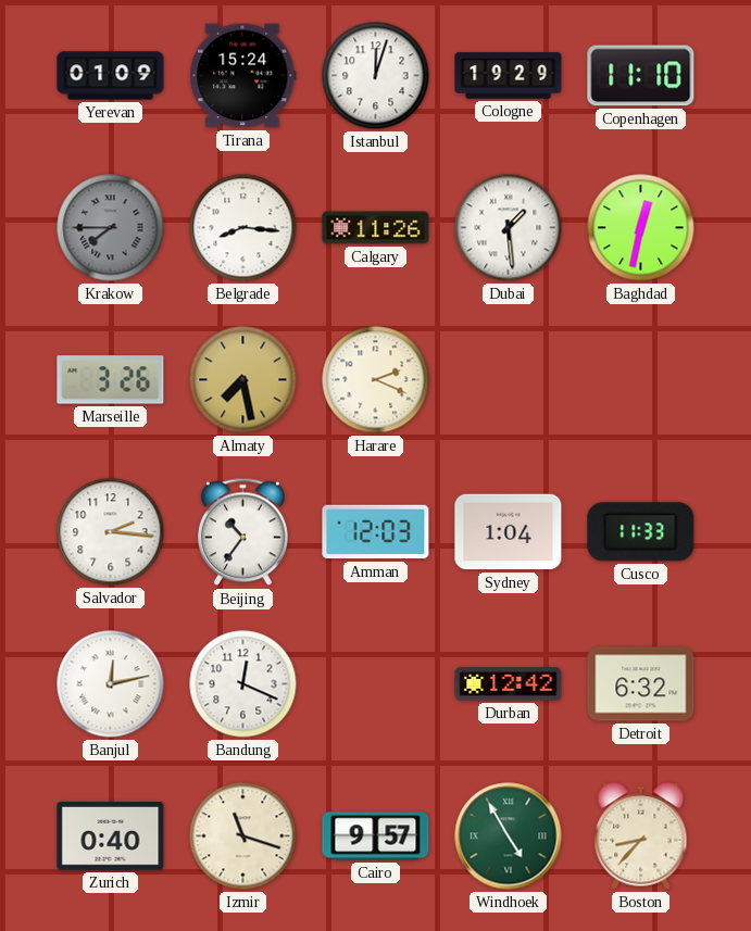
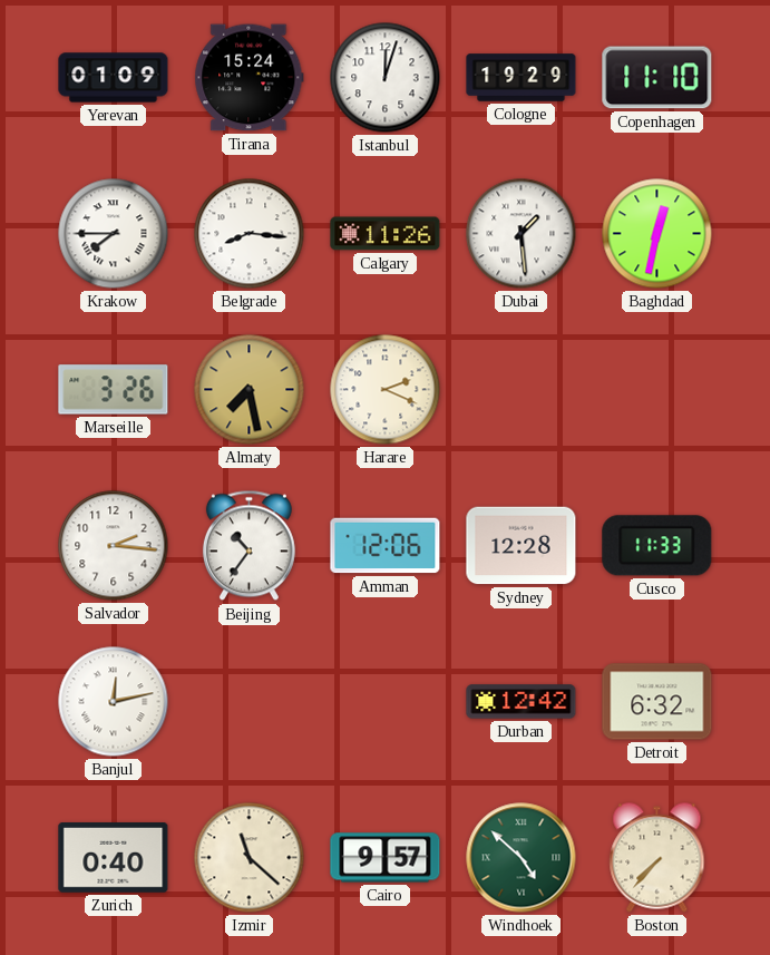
Krakow dial: grey -> white (114, 234)
Amman: 12:03 -> 12:06 (386, 546)
Sydney: 1:04 -> 12:28 (522, 546)
Bandung: 12:19 -> none (243, 684)
Izmir: 11:18 -> 11:22 (250, 858)
Windhoek: 4:55 -> 4:52 (522, 858)
Boston: 8:37 -> 7:37 (657, 858)
